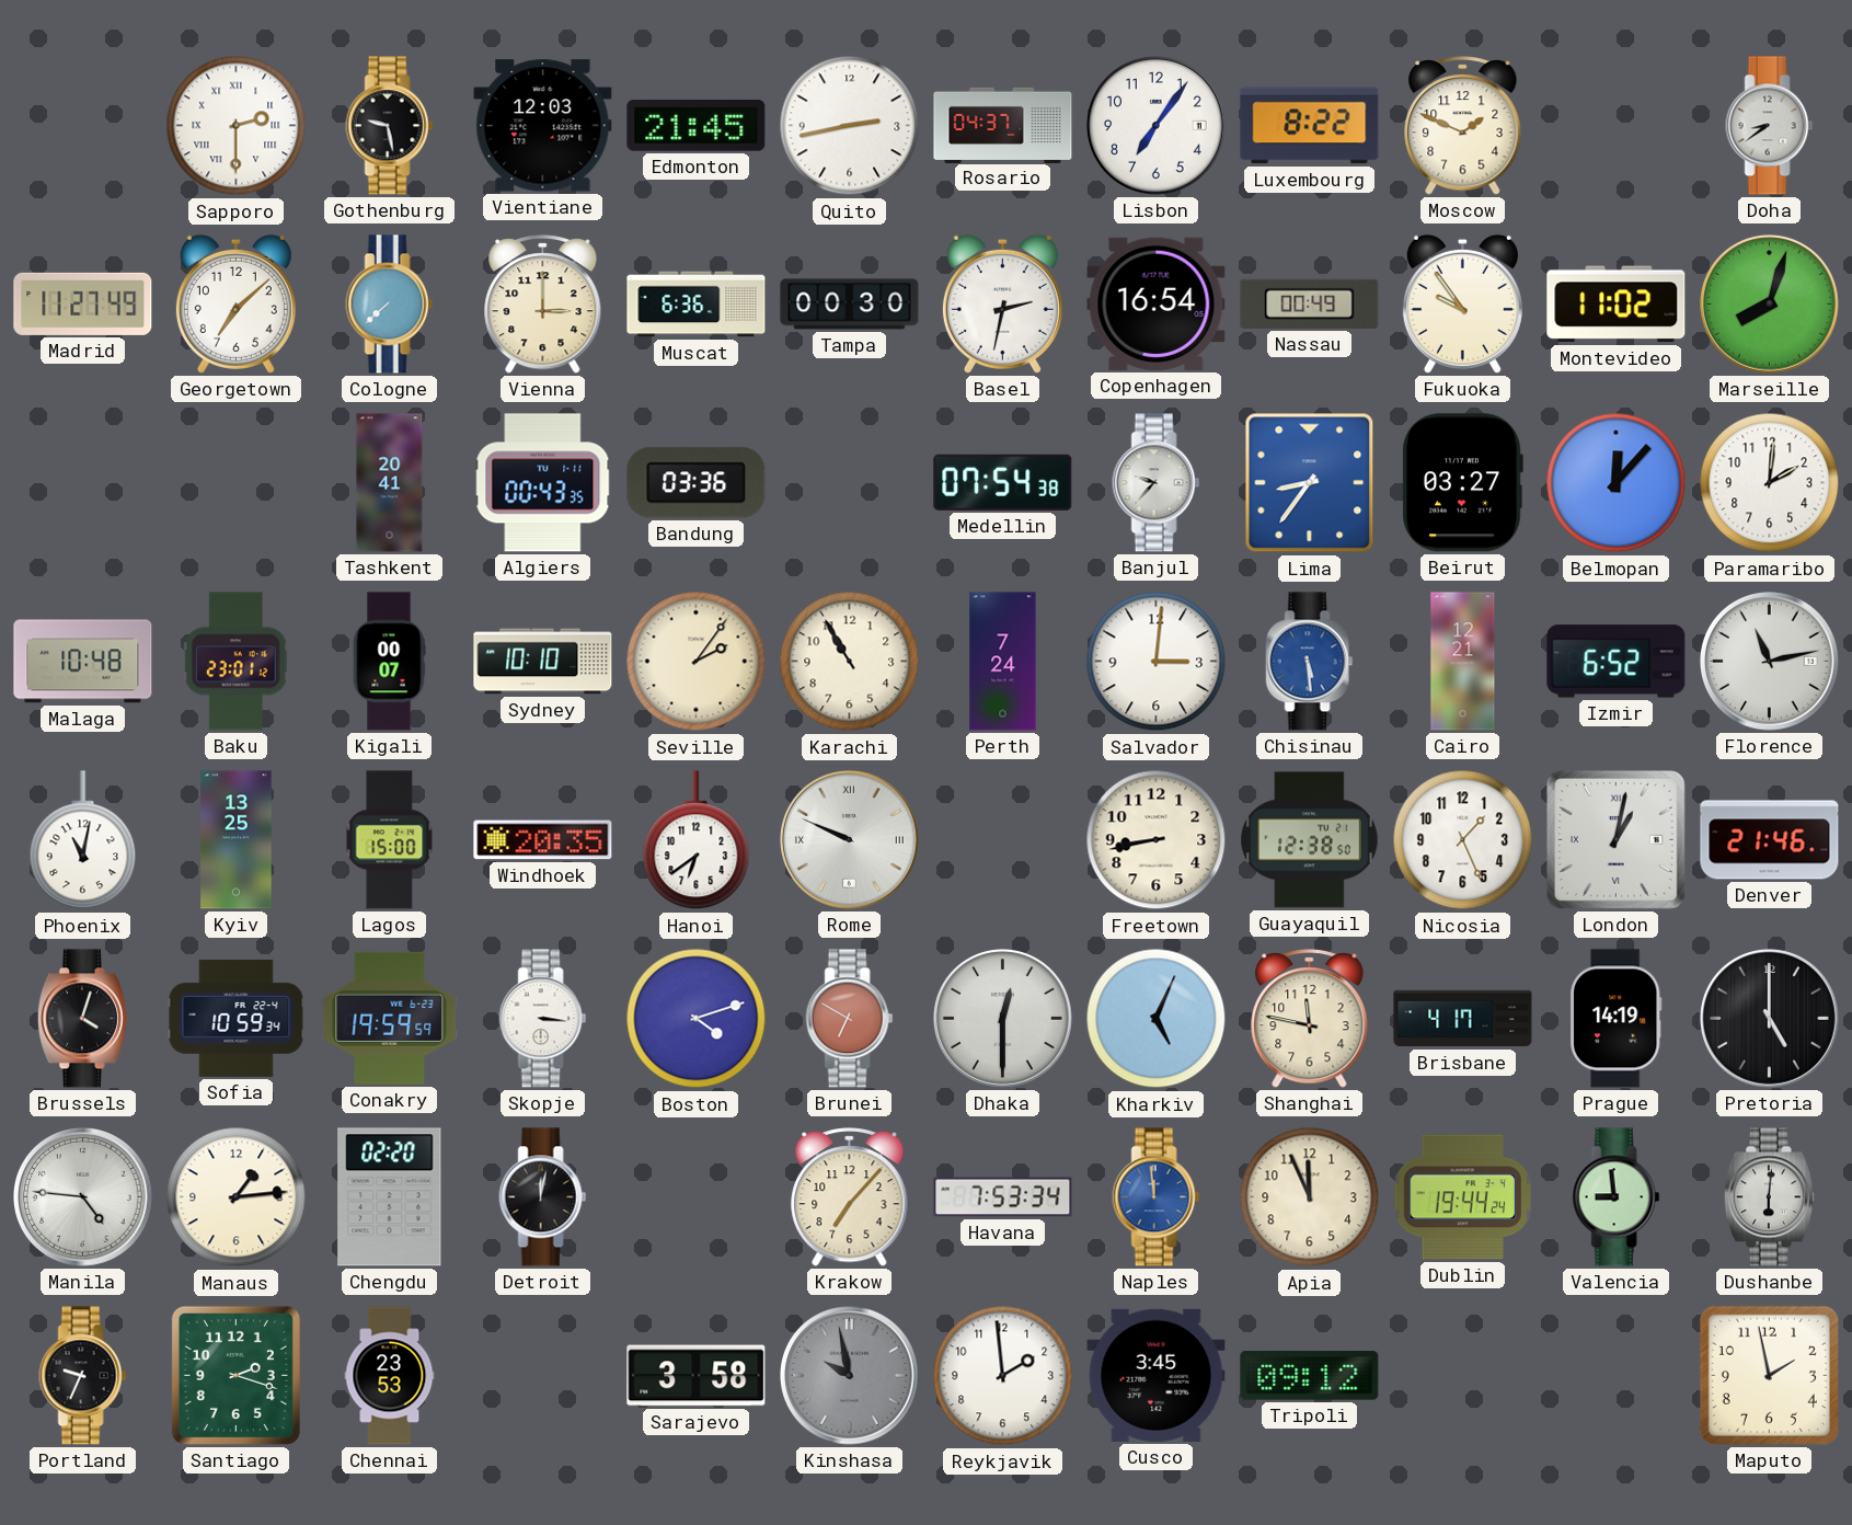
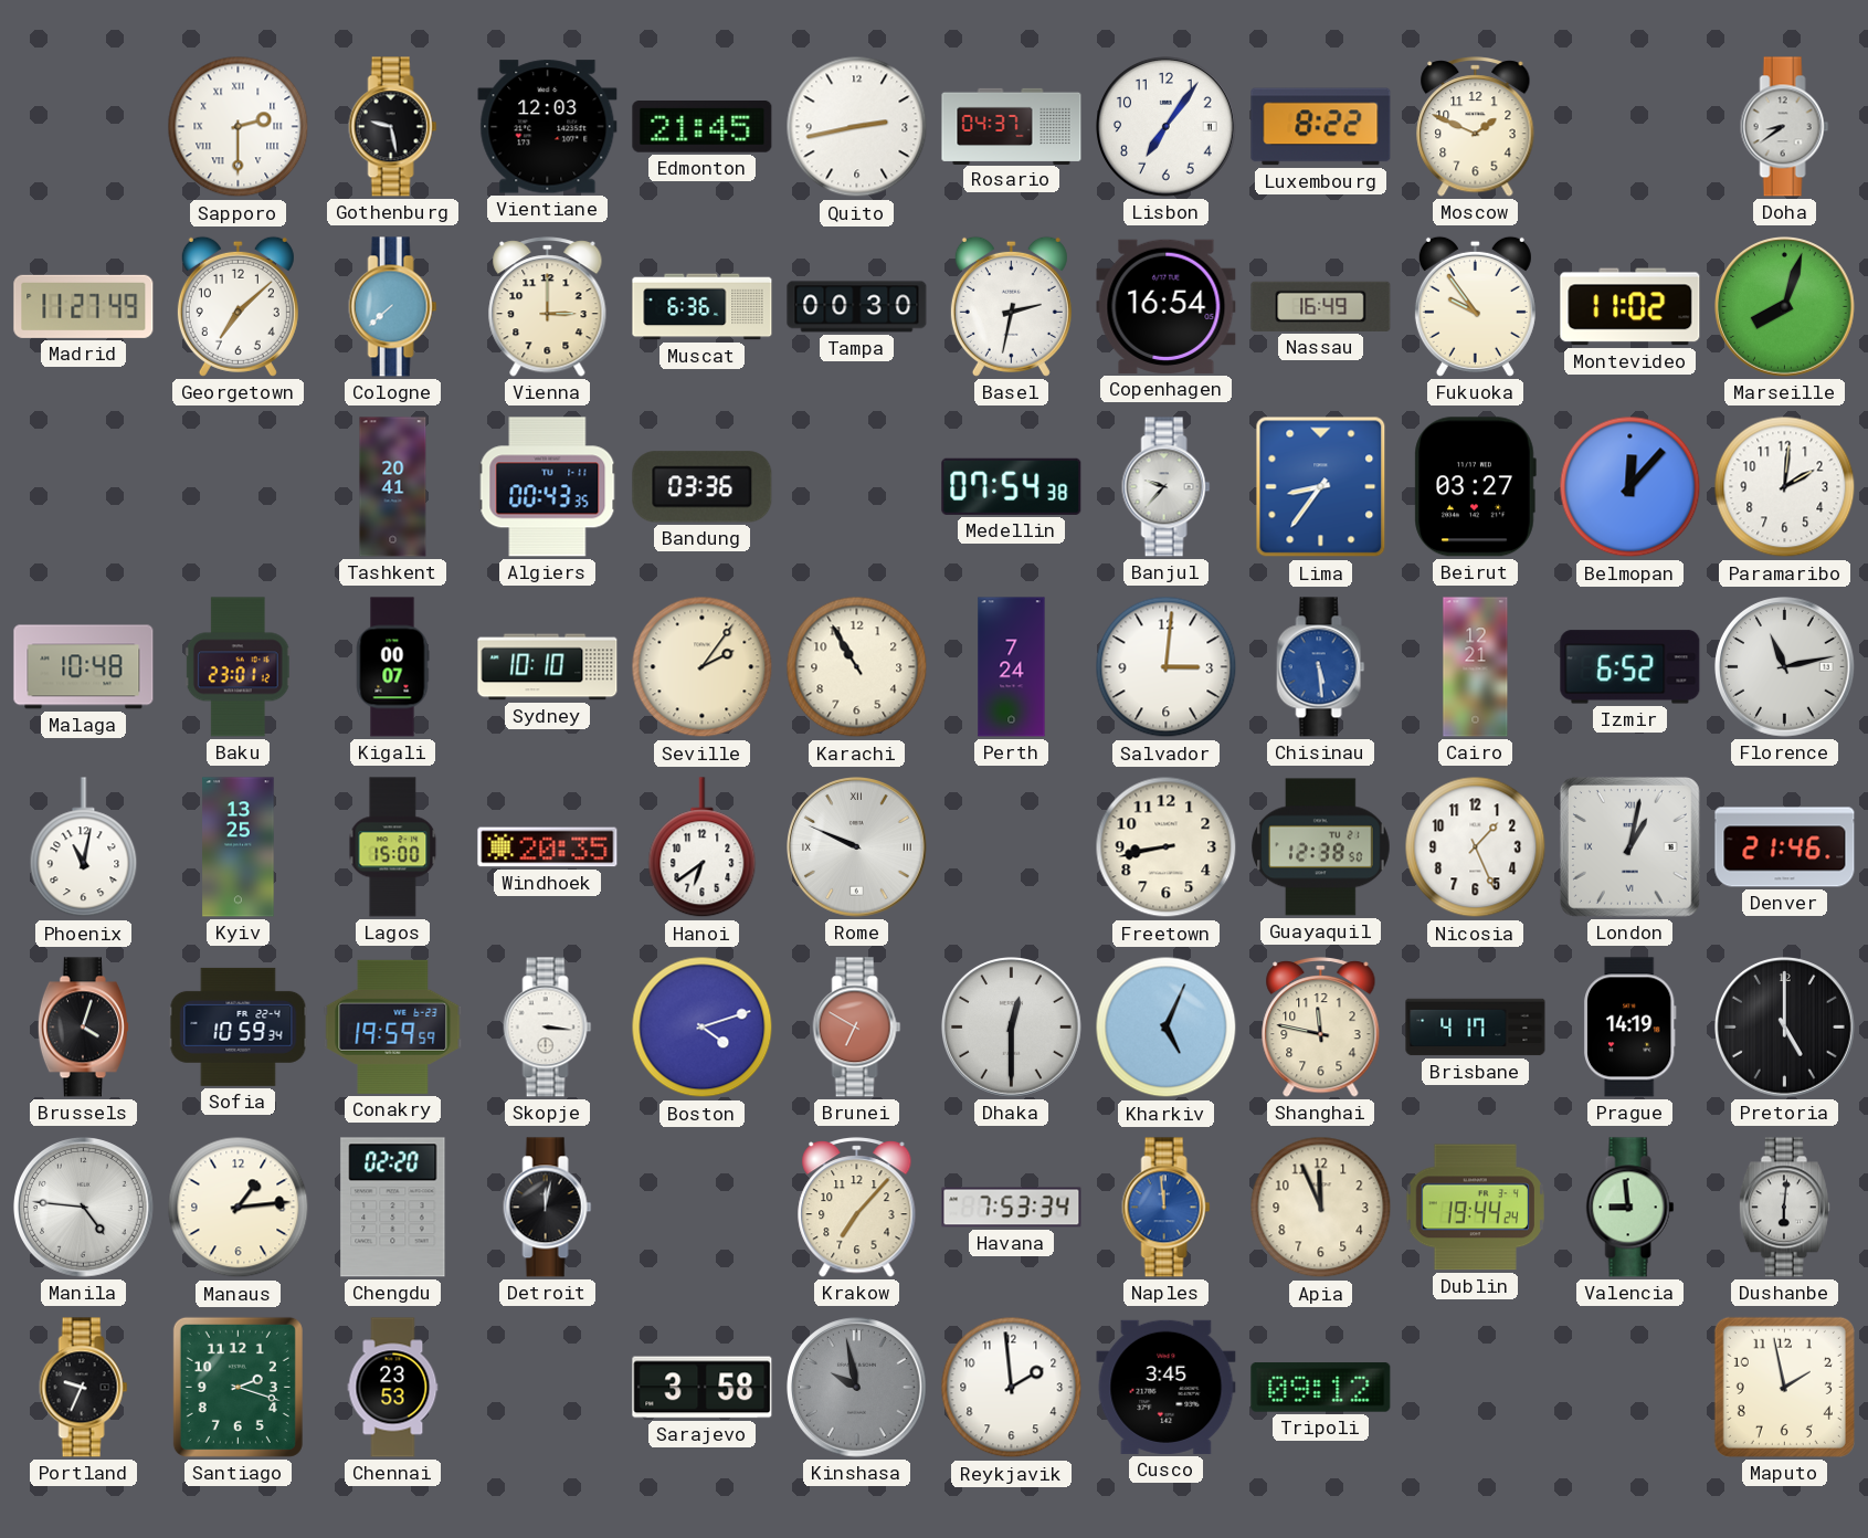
Nassau: 00:49 -> 16:49 (1321, 306)
